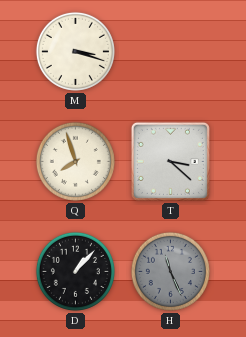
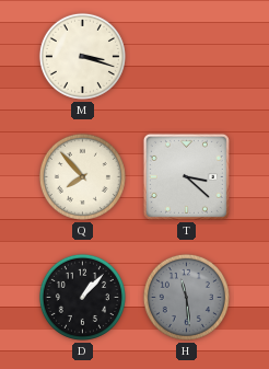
Q: 7:57 -> 7:53 (82, 176)
H: 11:26 -> 11:29 (186, 297)
